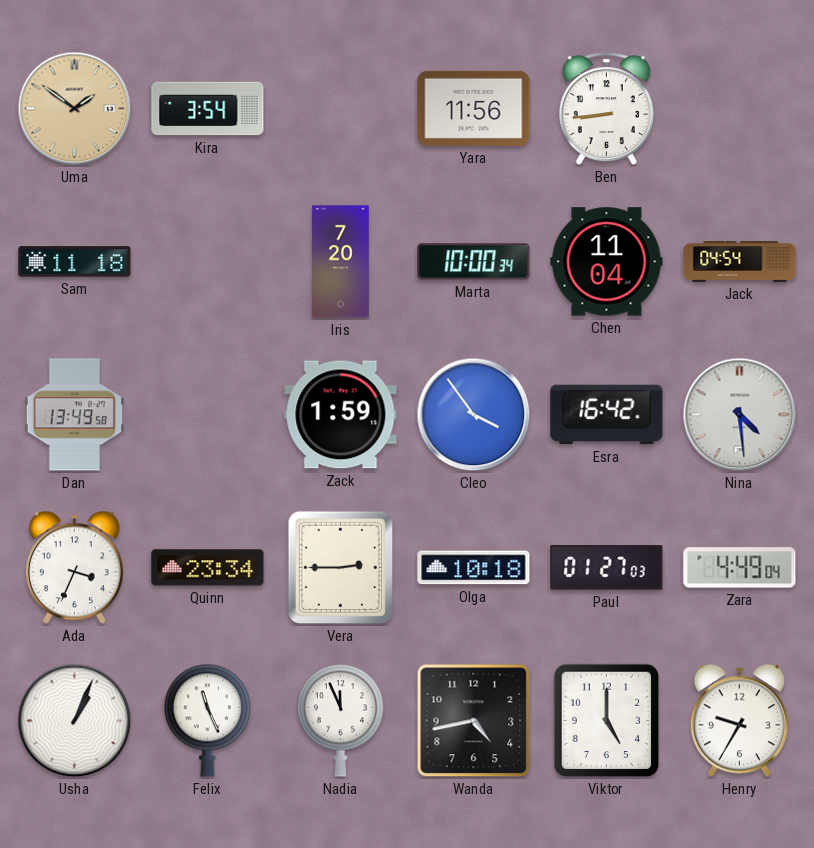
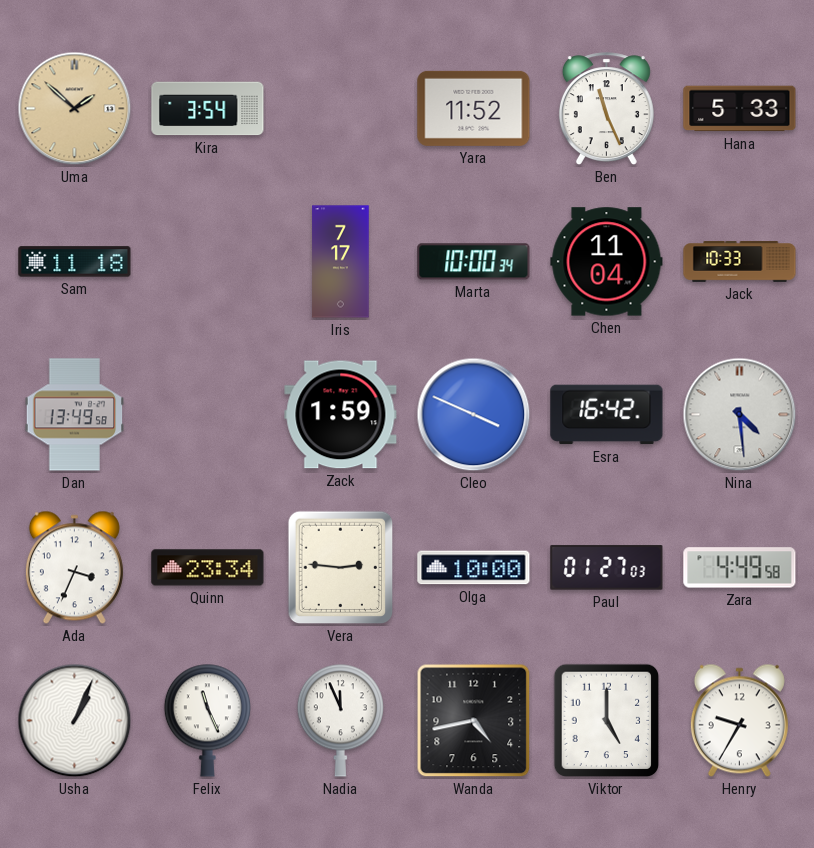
Uma: 1:51 -> 1:52 (75, 109)
Yara: 11:56 -> 11:52 (474, 108)
Ben: 8:44 -> 11:26 (606, 109)
Hana: none -> 5:33 (740, 109)
Iris: 7:20 -> 7:17 (341, 262)
Jack: 04:54 -> 10:33 (740, 262)
Cleo: 3:54 -> 3:49 (474, 415)
Vera: 2:45 -> 2:46 (341, 568)
Olga: 10:18 -> 10:00 (474, 568)
Zara: 4:49:04 -> 4:49:58 (740, 568)
